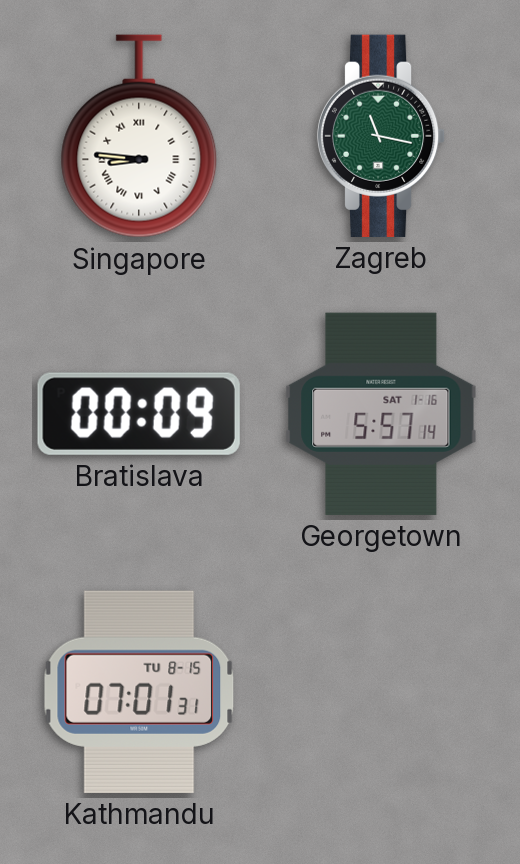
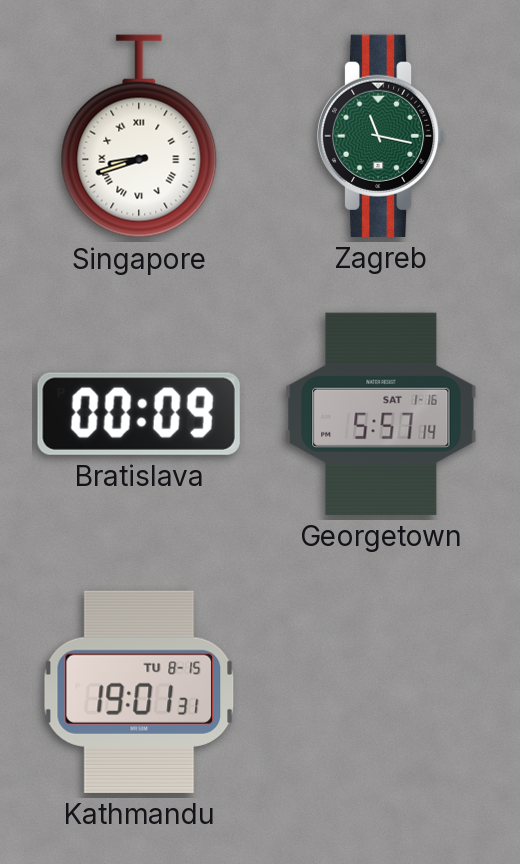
Singapore: 8:46 -> 8:42 (139, 136)
Kathmandu: 07:01 -> 19:01 (139, 692)
